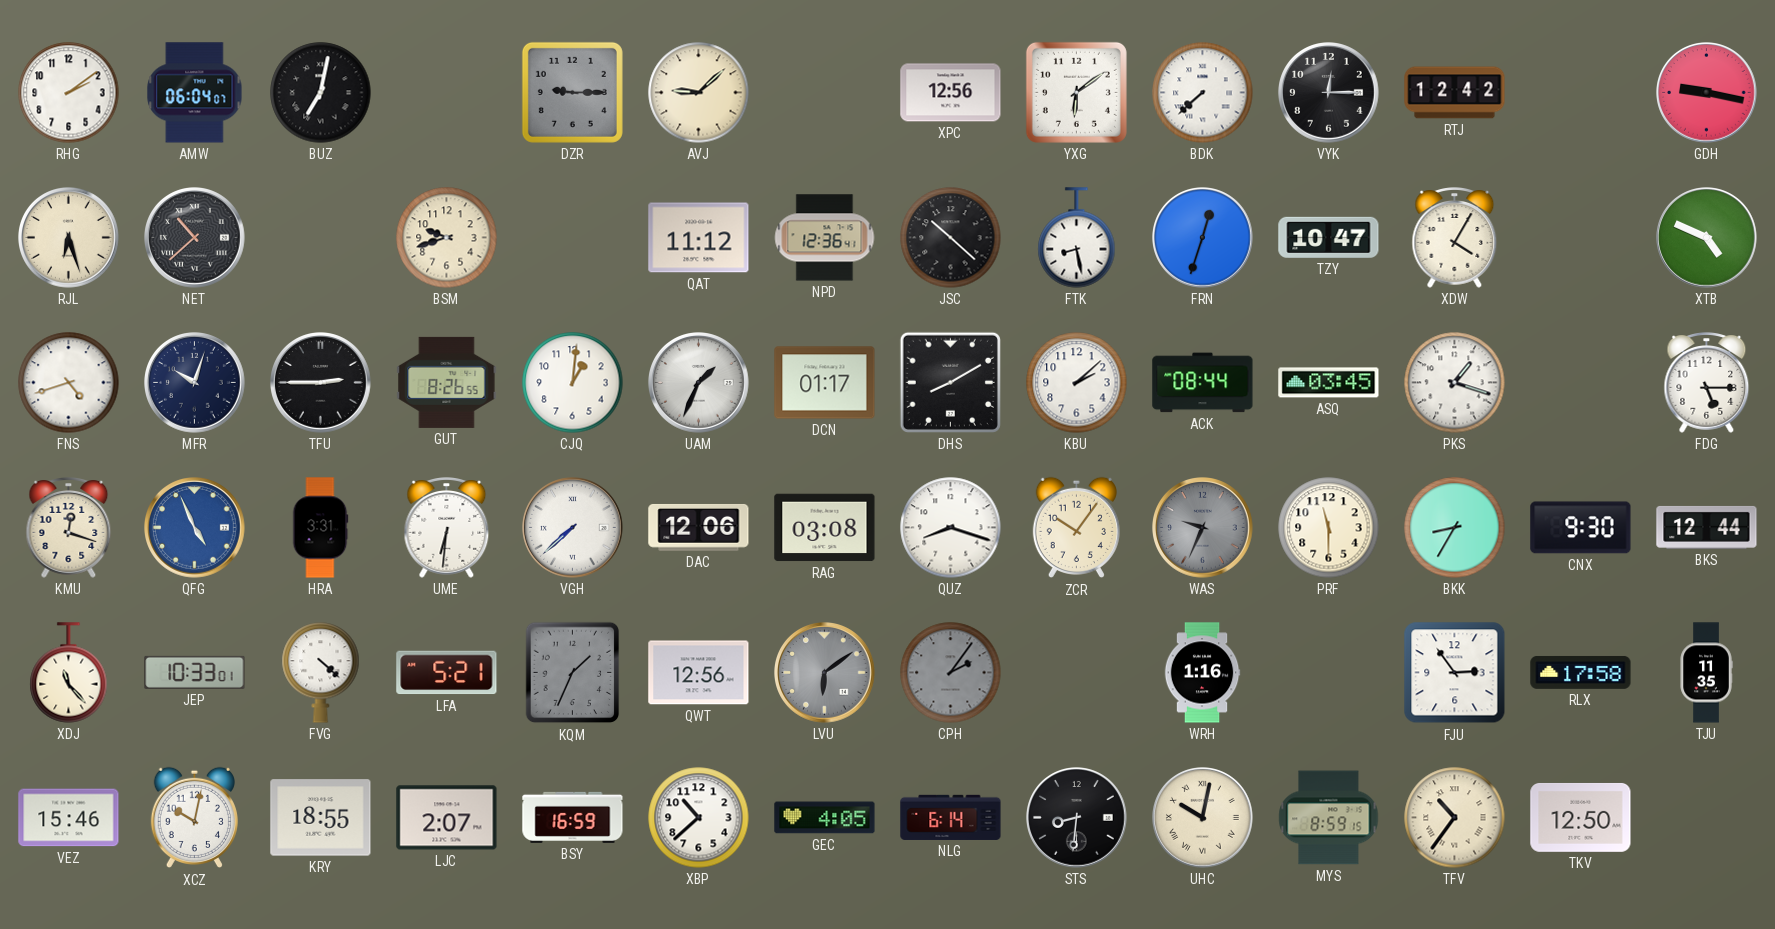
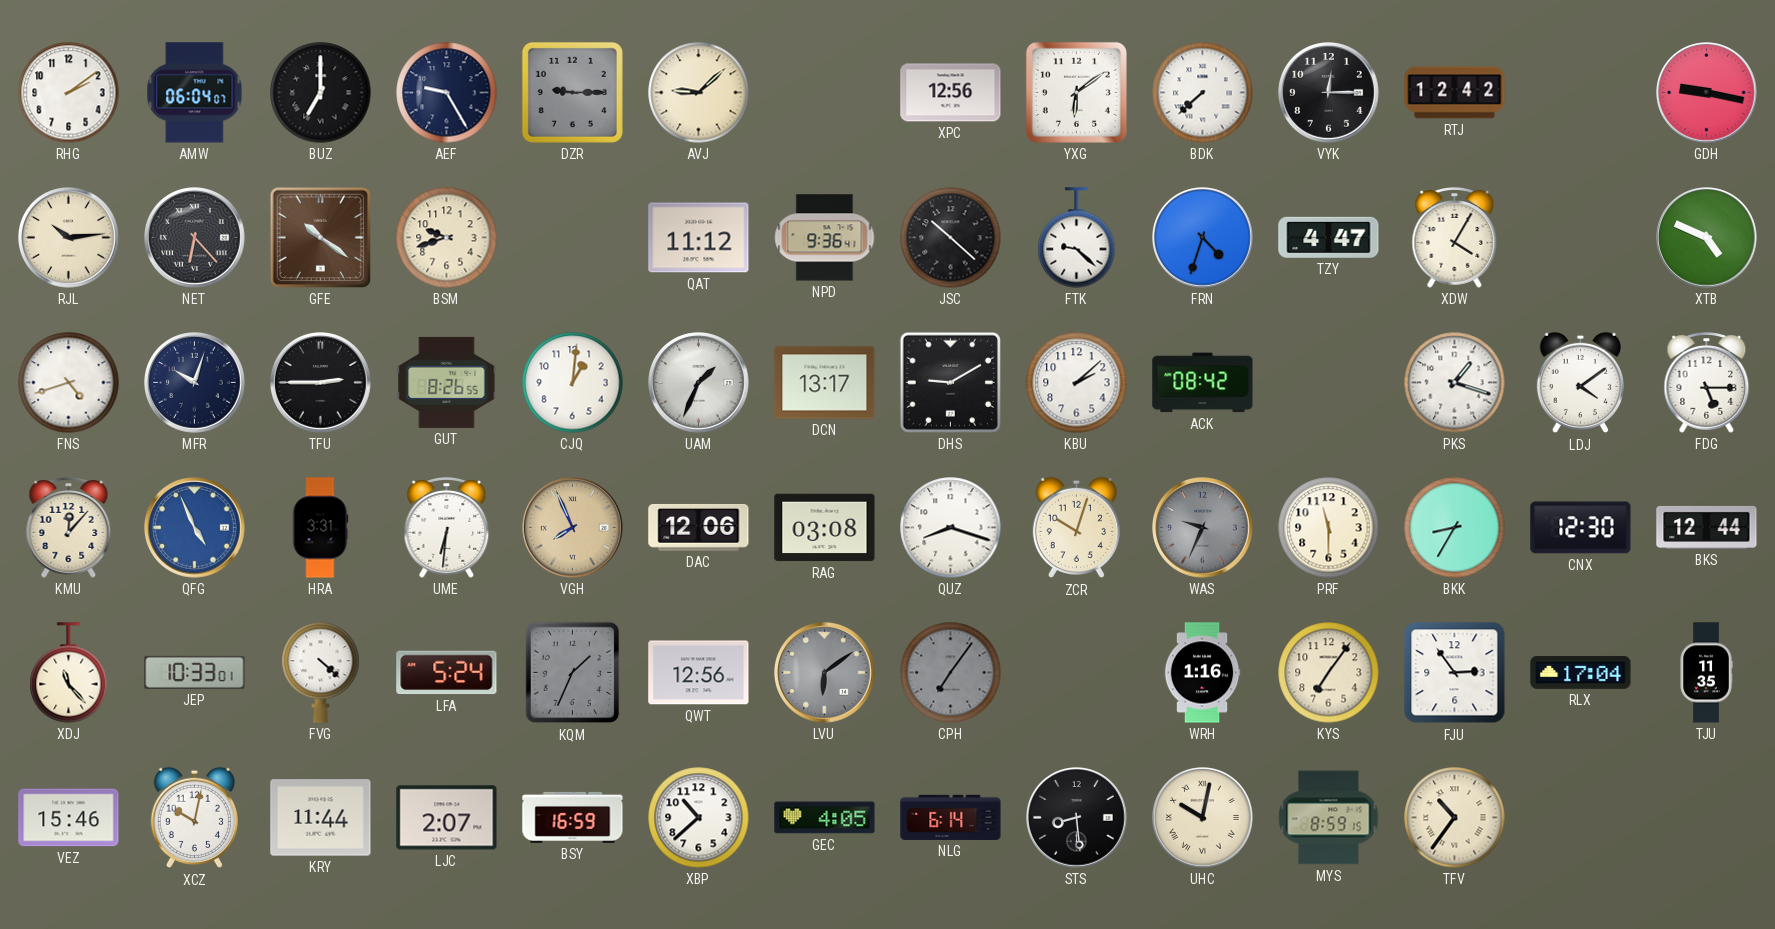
BUZ: 7:02 -> 7:00 (321, 93)
AEF: none -> 9:25 (447, 93)
RJL: 6:27 -> 10:14 (69, 238)
NET: 10:38 -> 6:23 (195, 238)
GFE: none -> 10:21 (320, 237)
NPD: 12:36 -> 9:36 (825, 238)
FTK: 8:28 -> 9:22 (1077, 238)
FRN: 12:33 -> 4:33 (1203, 238)
TZY: 10:47 -> 4:47 (1329, 237)
DCN: 01:17 -> 13:17 (825, 383)
DHS: 8:10 -> 9:10 (950, 382)
ACK: 08:44 -> 08:42 (1203, 383)
ASQ: 03:45 -> none (1329, 383)
LDJ: none -> 4:09 (1580, 383)
KMU: 12:18 -> 12:07 (69, 528)
VGH: 7:38 -> 7:56 (573, 528)
VGH dial: white -> champagne (573, 528)
ZCR: 10:06 -> 10:03 (1076, 528)
CNX: 9:30 -> 12:30 (1581, 528)
LFA: 5:21 -> 5:24 (447, 673)
CPH: 2:06 -> 7:06 (951, 673)
KYS: none -> 7:06 (1329, 673)
RLX: 17:58 -> 17:04 (1581, 673)
KRY: 18:55 -> 11:44 (321, 818)
STS: 8:31 -> 8:29 (1077, 818)
TKV: 12:50 -> none (1581, 817)
